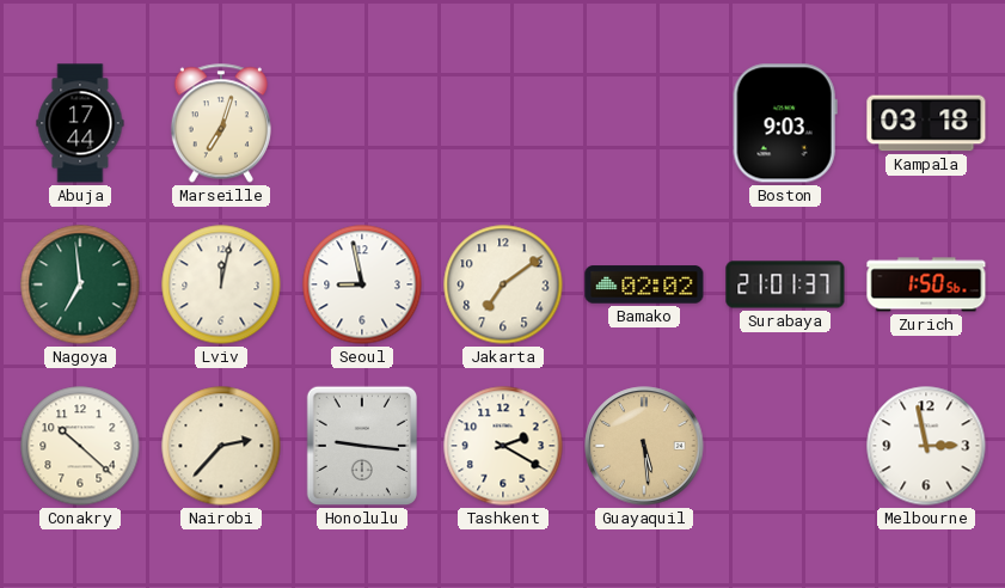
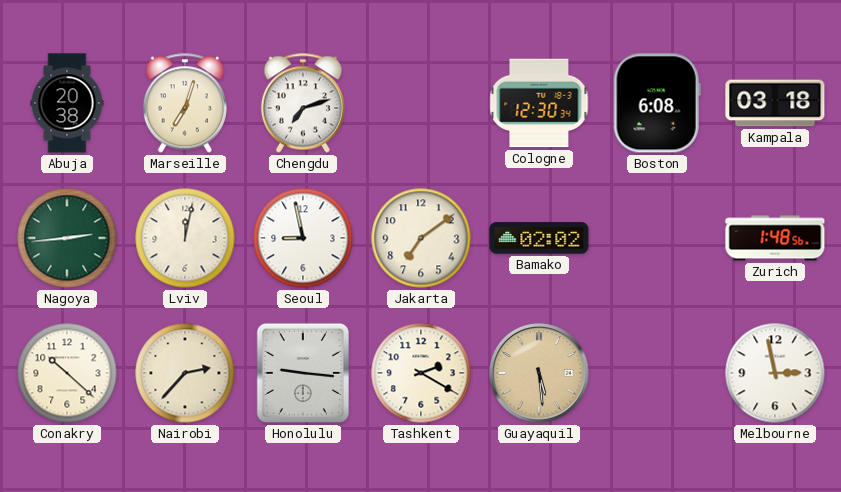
Abuja: 17:44 -> 20:38 (67, 103)
Chengdu: none -> 7:12 (303, 103)
Cologne: none -> 12:30 (539, 103)
Boston: 9:03 -> 6:08 (657, 103)
Nagoya: 6:59 -> 2:44 (67, 238)
Surabaya: 21:01 -> none (785, 284)
Zurich: 1:50 -> 1:48 (775, 238)
